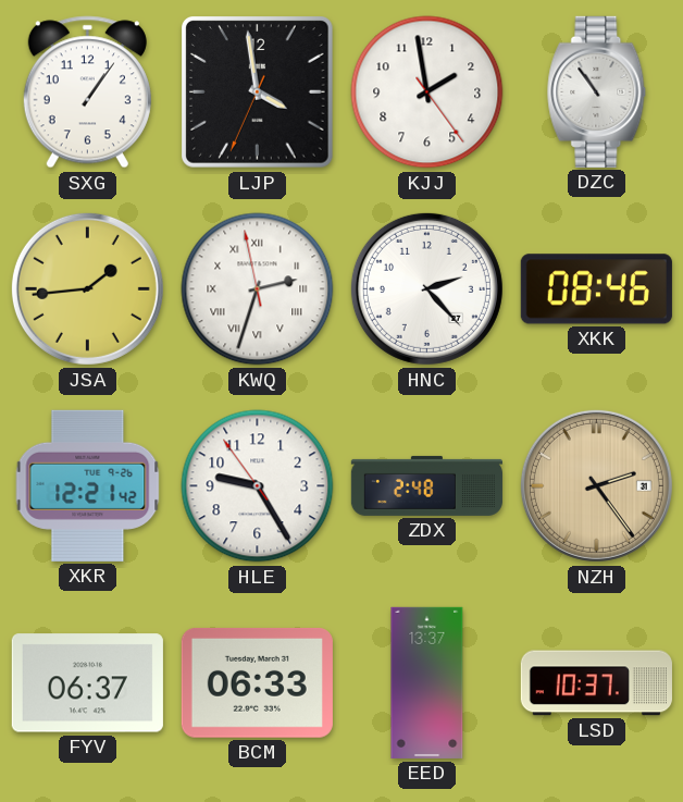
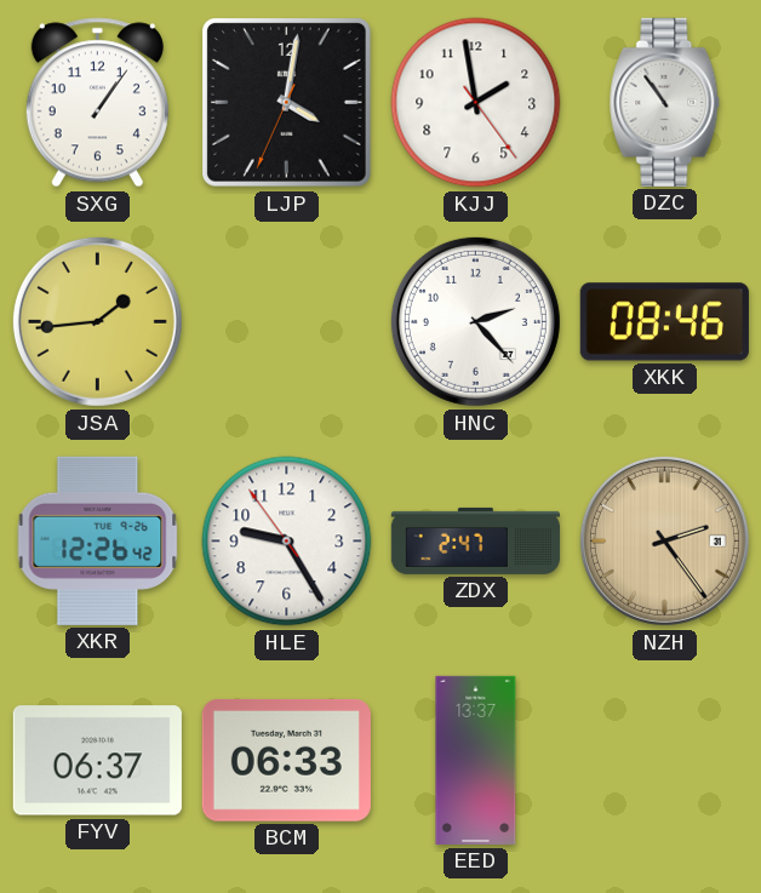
LJP: 3:58 -> 4:01 (287, 103)
KWQ: 2:32 -> none (258, 289)
XKR: 12:21 -> 12:26 (98, 540)
ZDX: 2:48 -> 2:47 (475, 540)
LSD: 10:37 -> none (596, 683)
